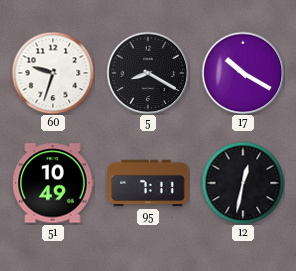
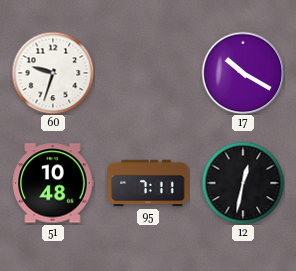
5: 8:20 -> none (148, 73)
51: 10:49 -> 10:48 (53, 183)
